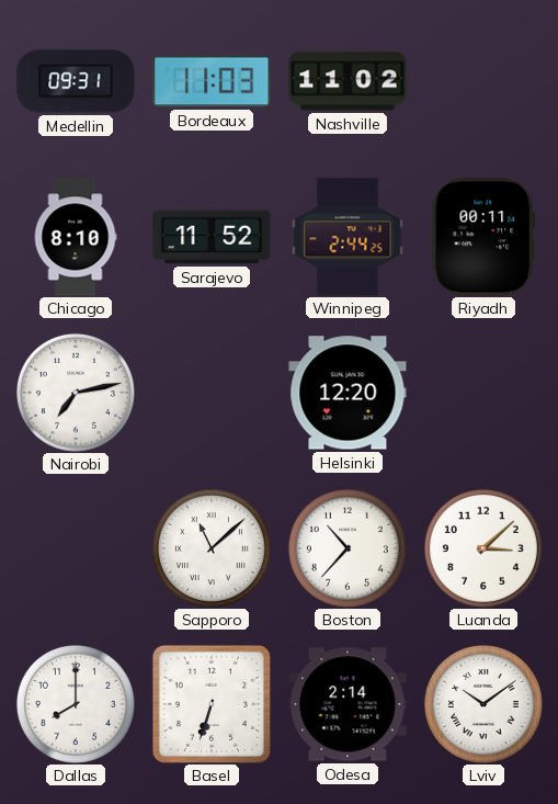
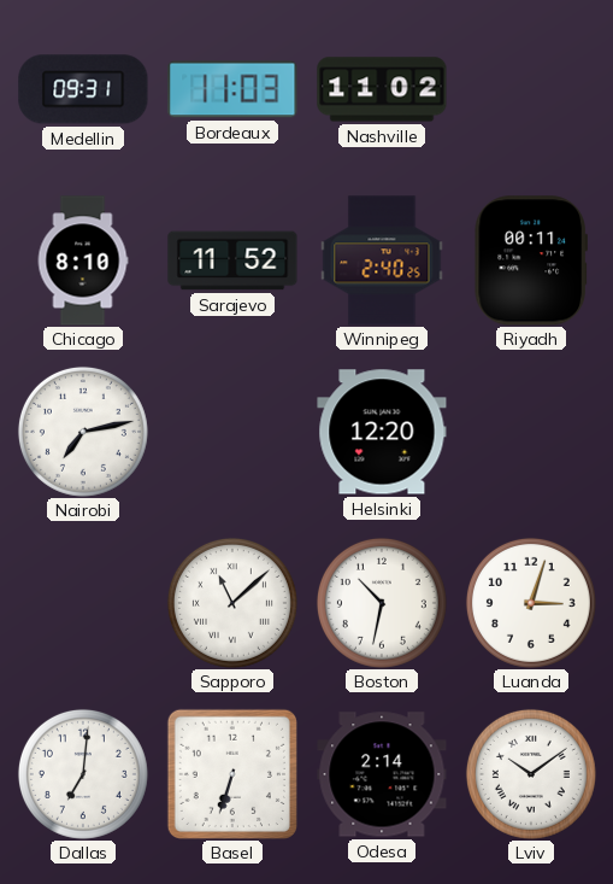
Winnipeg: 2:44 -> 2:40 (382, 260)
Boston: 10:37 -> 10:32 (382, 603)
Luanda: 3:08 -> 3:03 (531, 603)
Dallas: 8:00 -> 7:01 (83, 774)
